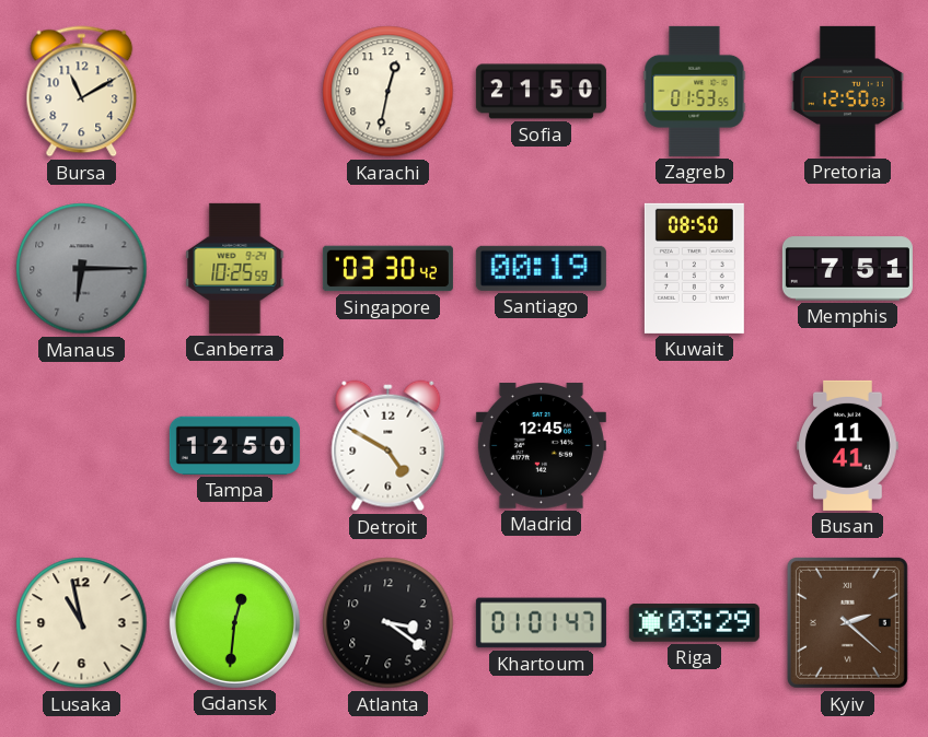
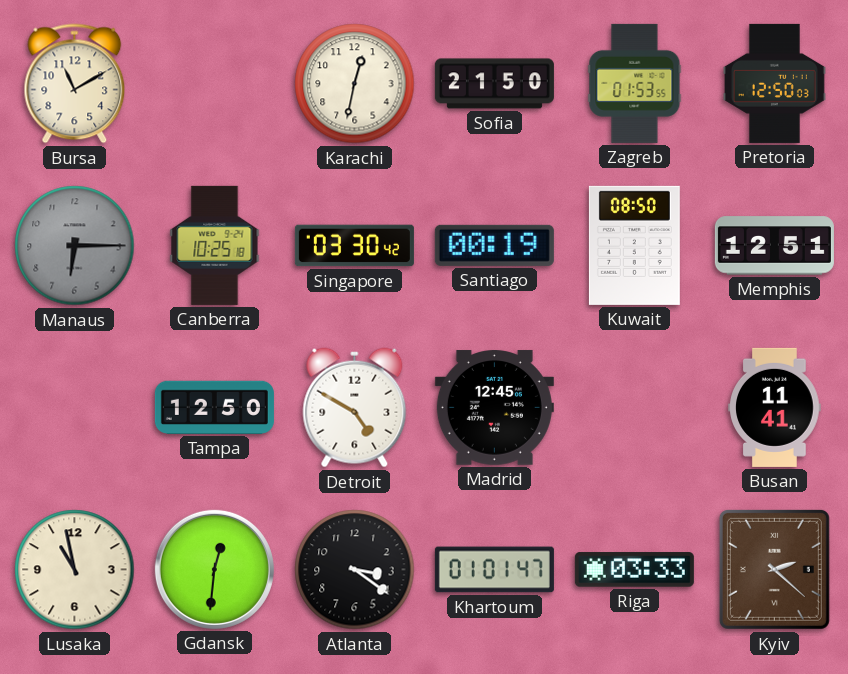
Canberra: 10:25:59 -> 10:25:18 (215, 245)
Memphis: 7:51 -> 12:51 (774, 246)
Riga: 03:29 -> 03:33 (634, 570)
